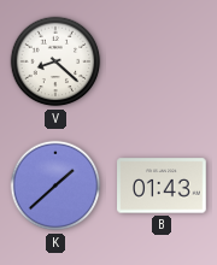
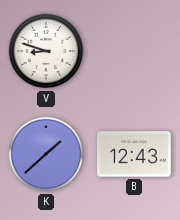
V: 8:22 -> 8:48 (46, 51)
B: 01:43 -> 12:43 (134, 154)
